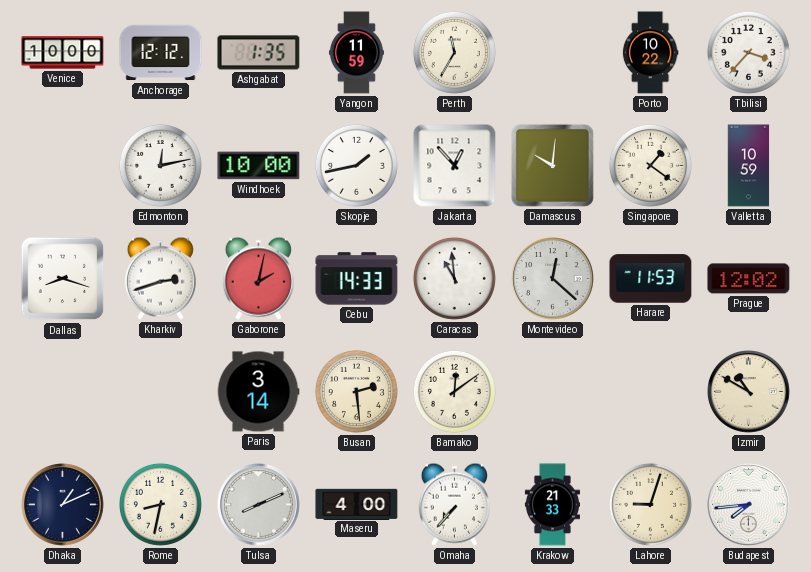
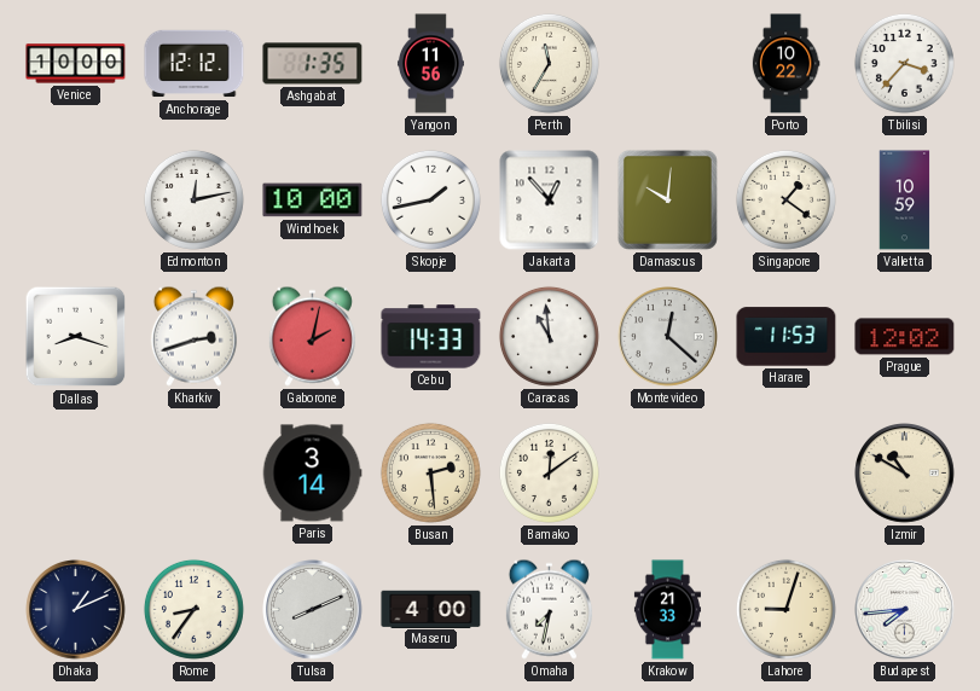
Yangon: 11:59 -> 11:56 (430, 64)
Rome: 8:32 -> 8:36 (193, 609)
Omaha: 7:37 -> 7:32 (549, 609)
